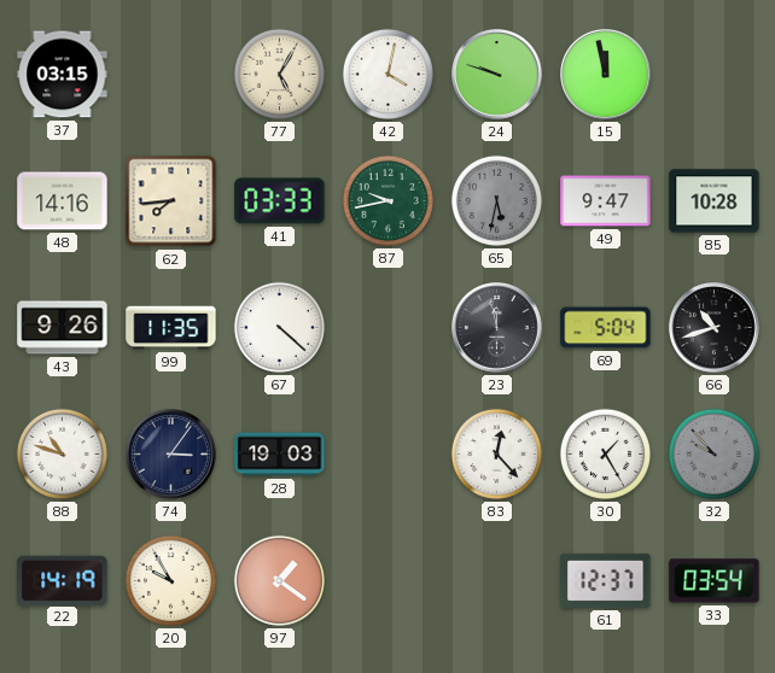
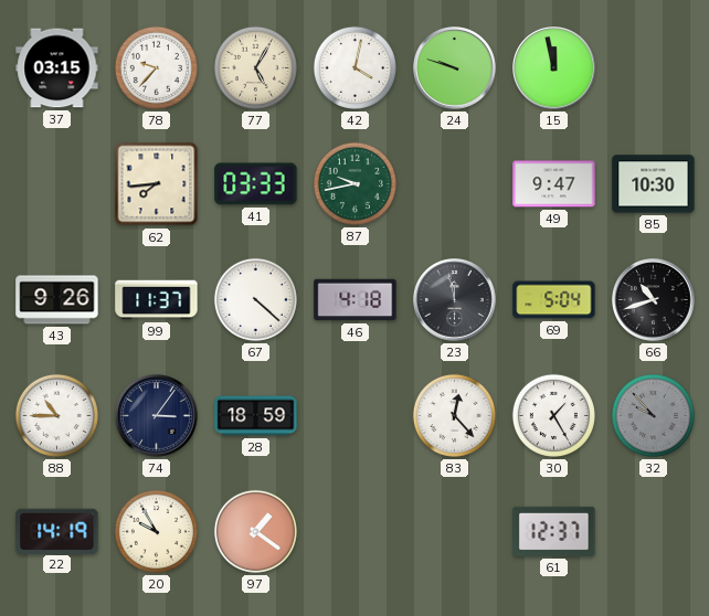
78: none -> 9:37 (156, 67)
48: 14:16 -> none (63, 201)
65: 5:32 -> none (496, 200)
85: 10:28 -> 10:30 (654, 184)
99: 11:35 -> 11:37 (157, 300)
46: none -> 4:18 (356, 300)
88: 10:48 -> 10:45 (56, 415)
28: 19:03 -> 18:59 (256, 416)
33: 03:54 -> none (715, 581)
